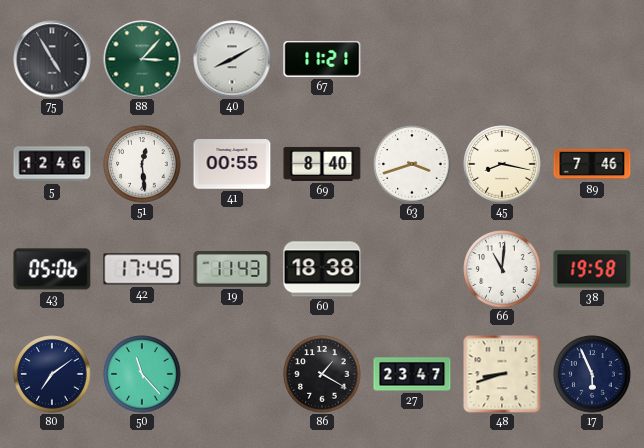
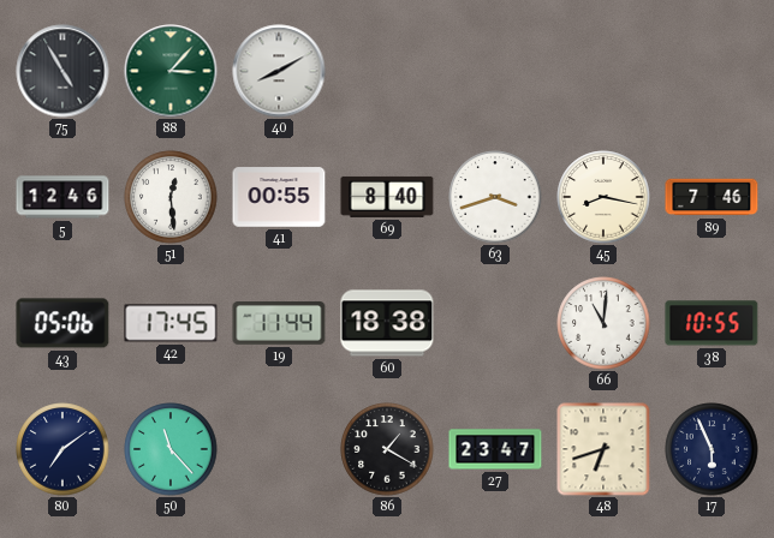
67: 11:21 -> none (322, 59)
19: 11:43 -> 11:44 (279, 324)
38: 19:58 -> 10:55 (712, 323)
48: 8:42 -> 6:42 (603, 449)
